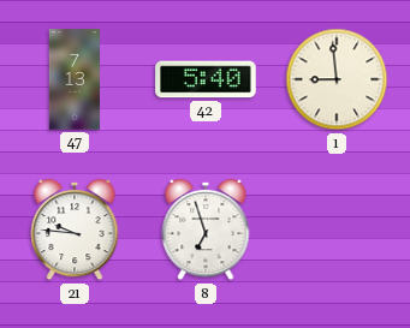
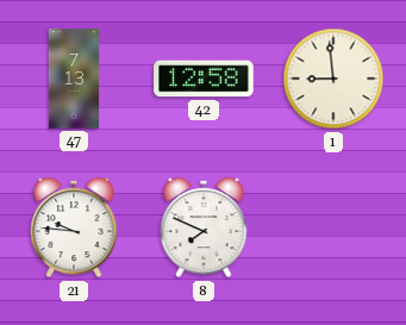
42: 5:40 -> 12:58 (204, 79)
8: 6:57 -> 7:49 (204, 227)
